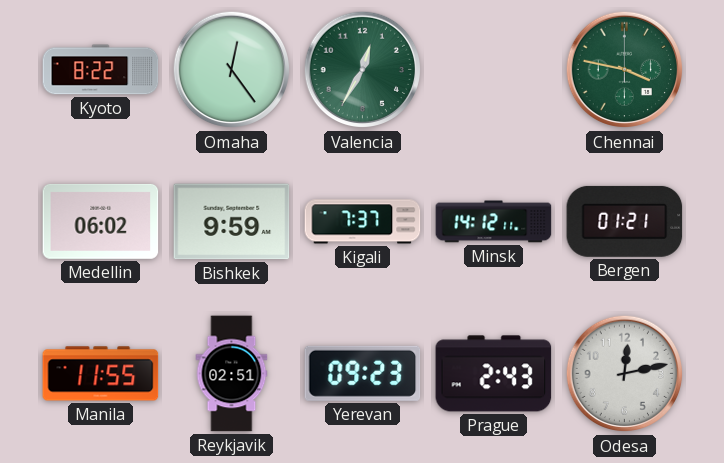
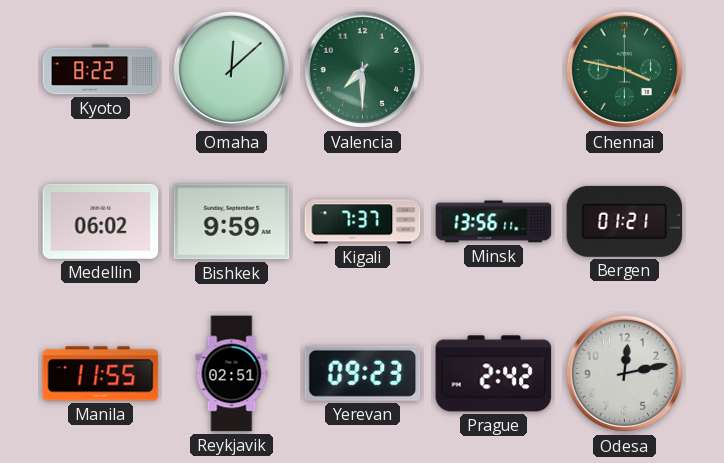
Omaha: 12:24 -> 12:08 (232, 70)
Valencia: 12:35 -> 7:30 (363, 70)
Minsk: 14:12 -> 13:56 (494, 222)
Prague: 2:43 -> 2:42 (494, 374)
